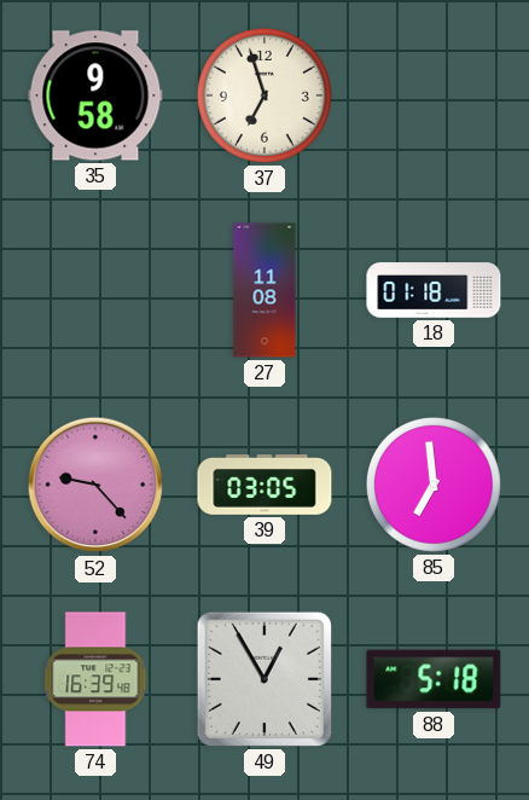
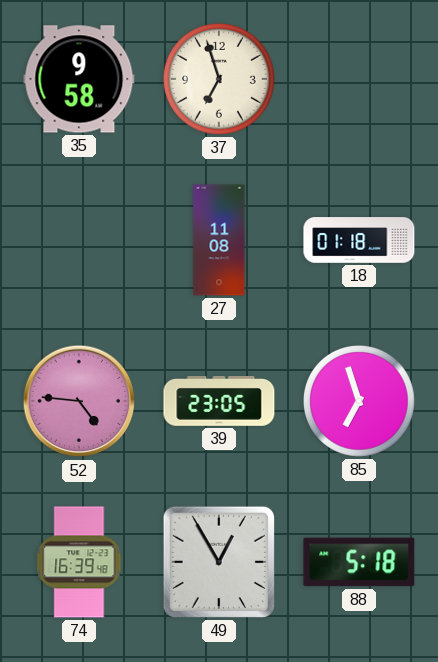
52: 9:23 -> 4:46 (79, 401)
39: 03:05 -> 23:05 (219, 402)
85: 6:59 -> 6:57 (359, 401)
